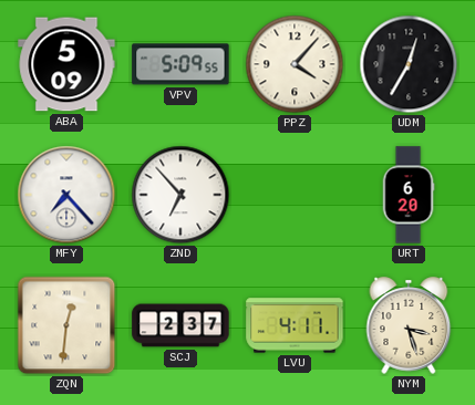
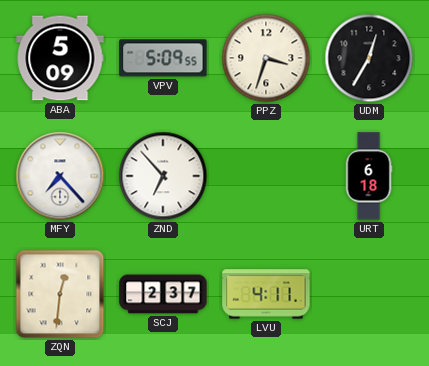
PPZ: 4:07 -> 3:33 (266, 58)
URT: 6:20 -> 6:18 (369, 176)
NYM: 3:27 -> none (409, 325)
